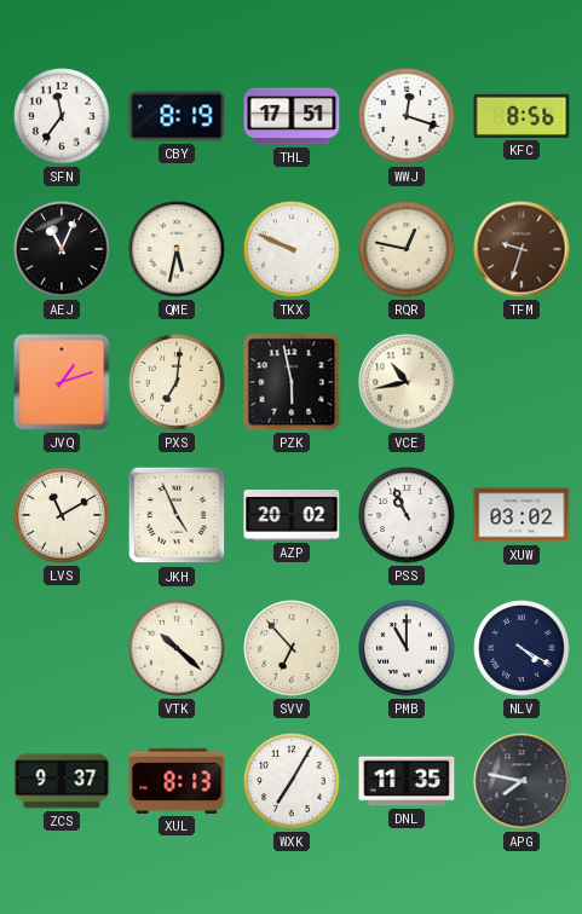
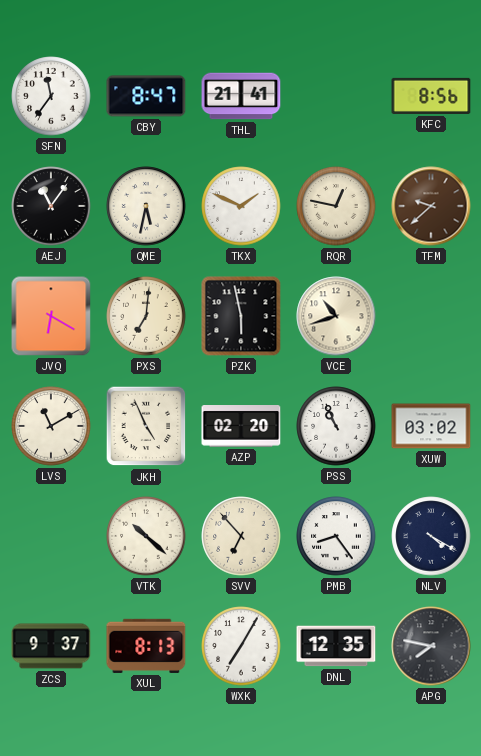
CBY: 8:19 -> 8:47 (146, 96)
THL: 17:51 -> 21:41 (241, 96)
WWJ: 12:18 -> none (407, 116)
AEJ: 11:04 -> 11:06 (51, 206)
TKX: 9:49 -> 1:49 (241, 206)
TFM: 9:33 -> 9:38 (431, 206)
JVQ: 1:12 -> 6:20 (51, 316)
VCE: 10:43 -> 10:42 (336, 316)
AZP: 20:02 -> 02:20 (241, 426)
PMB: 11:00 -> 8:24 (336, 536)
DNL: 11:35 -> 12:35 (336, 646)
